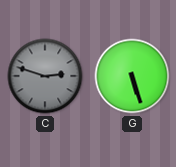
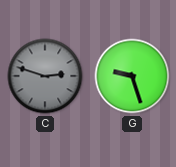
G: 5:27 -> 9:27 (132, 76)
